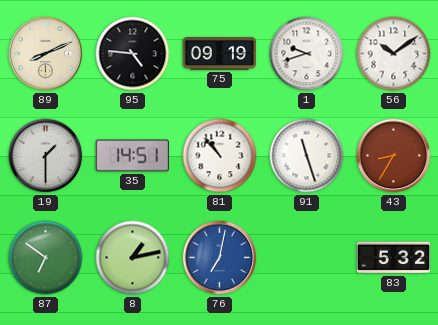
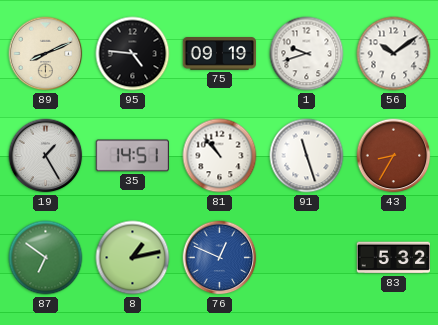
19: 1:30 -> 1:25 (46, 156)
76: 7:02 -> 12:49 (220, 258)
